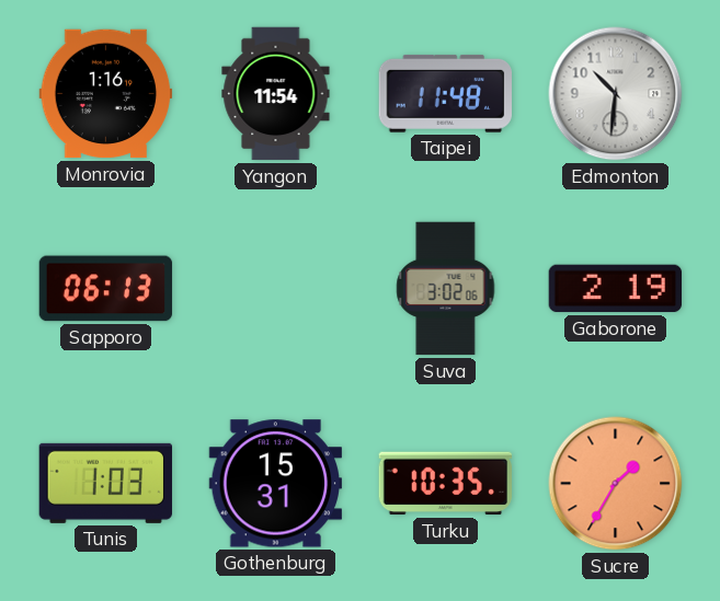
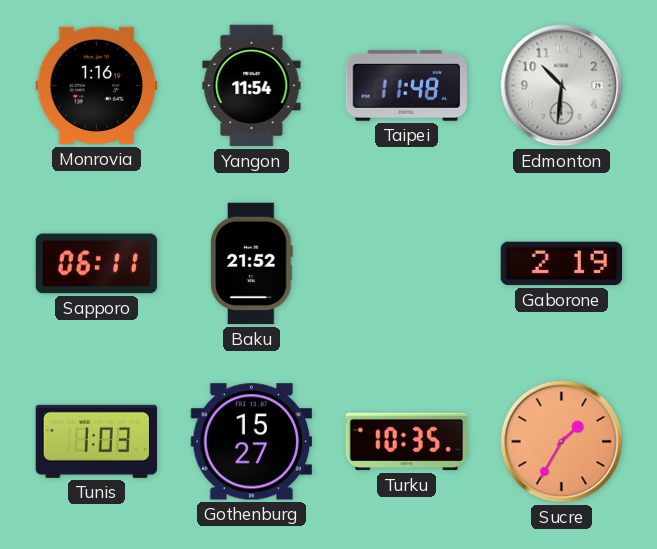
Sapporo: 06:13 -> 06:11 (97, 264)
Baku: none -> 21:52 (252, 264)
Suva: 3:02 -> none (446, 289)
Gothenburg: 15:31 -> 15:27 (251, 442)
